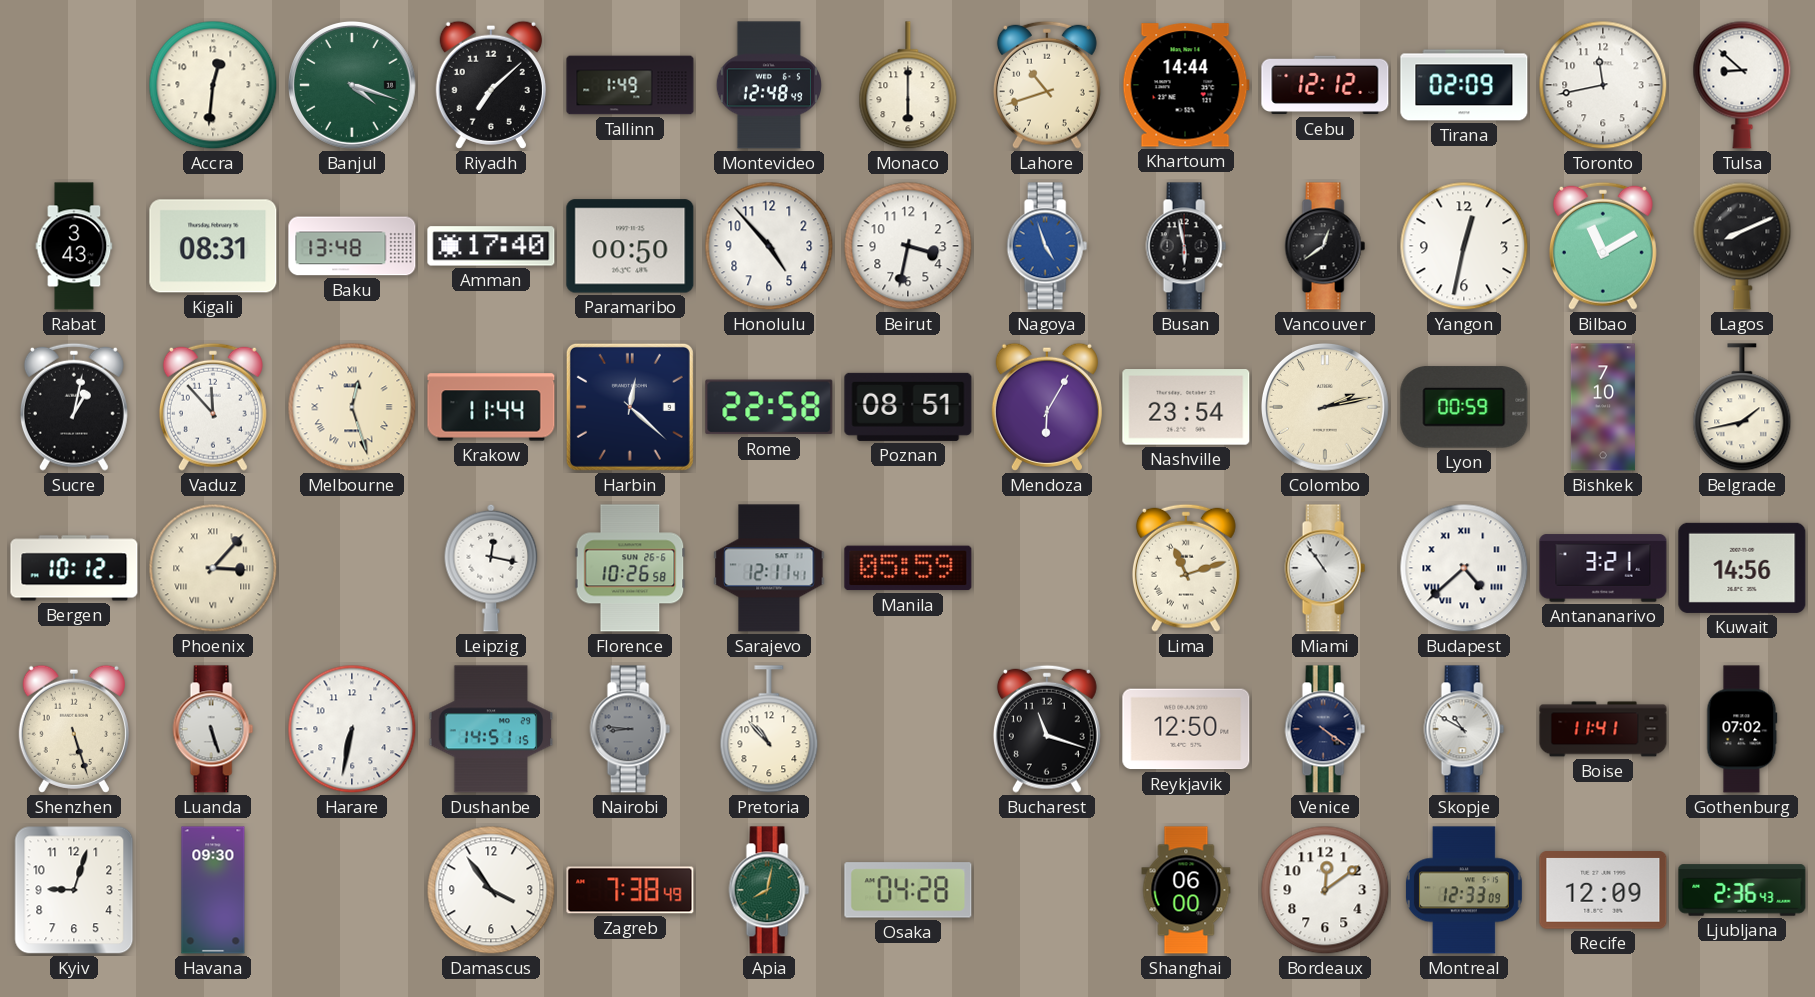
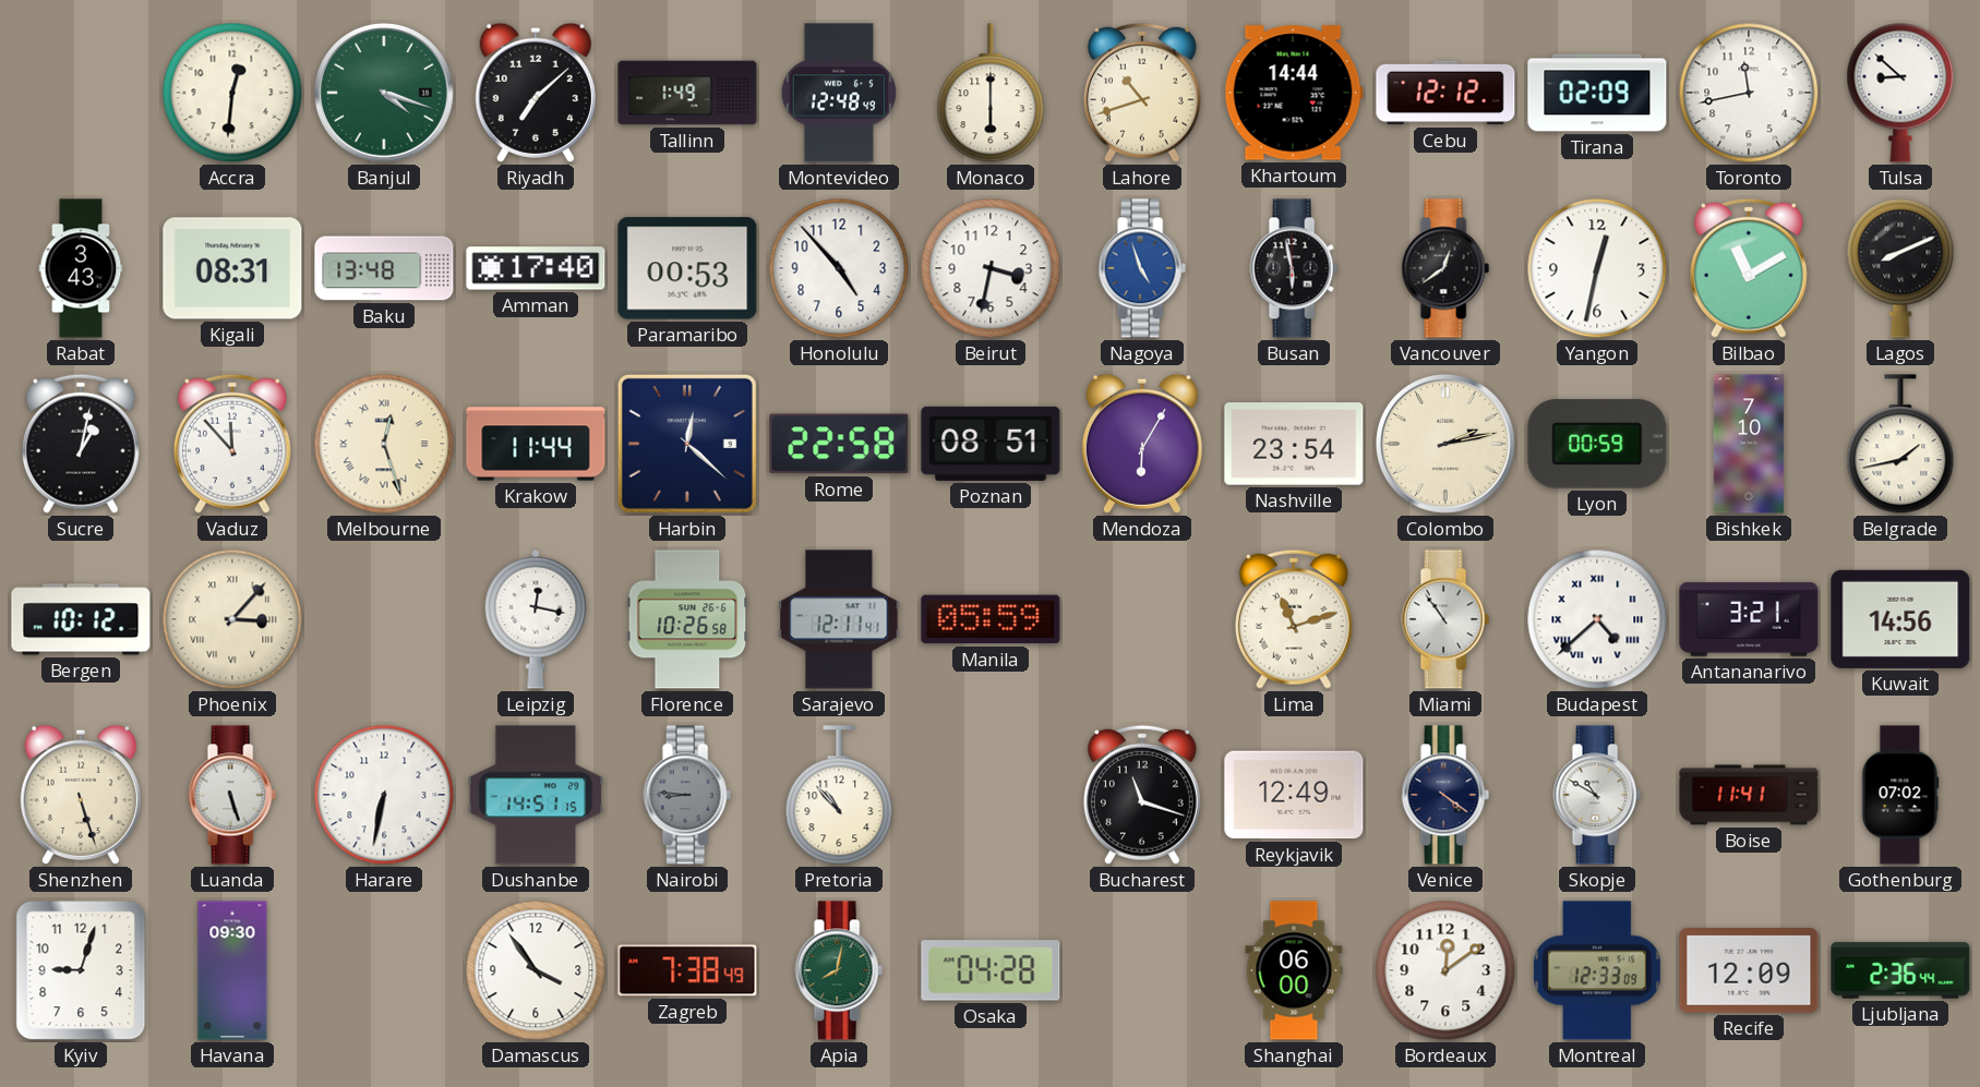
Paramaribo: 00:50 -> 00:53 (687, 268)
Reykjavik: 12:50 -> 12:49 (1294, 795)
Ljubljana: 2:36:43 -> 2:36:44 (1900, 970)
